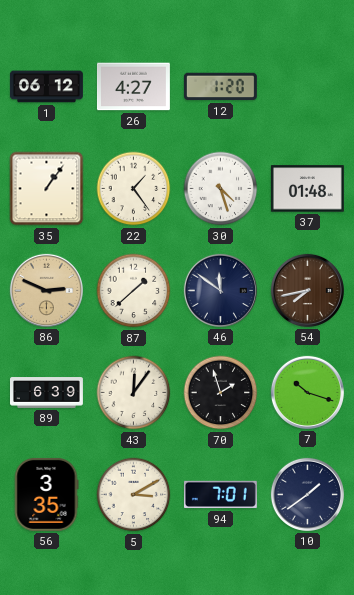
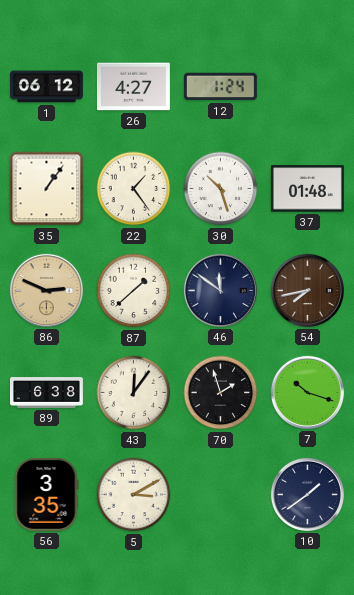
12: 1:20 -> 1:24 (220, 87)
30: 4:27 -> 10:27 (221, 189)
89: 6:39 -> 6:38 (47, 393)
94: 7:01 -> none (220, 495)
